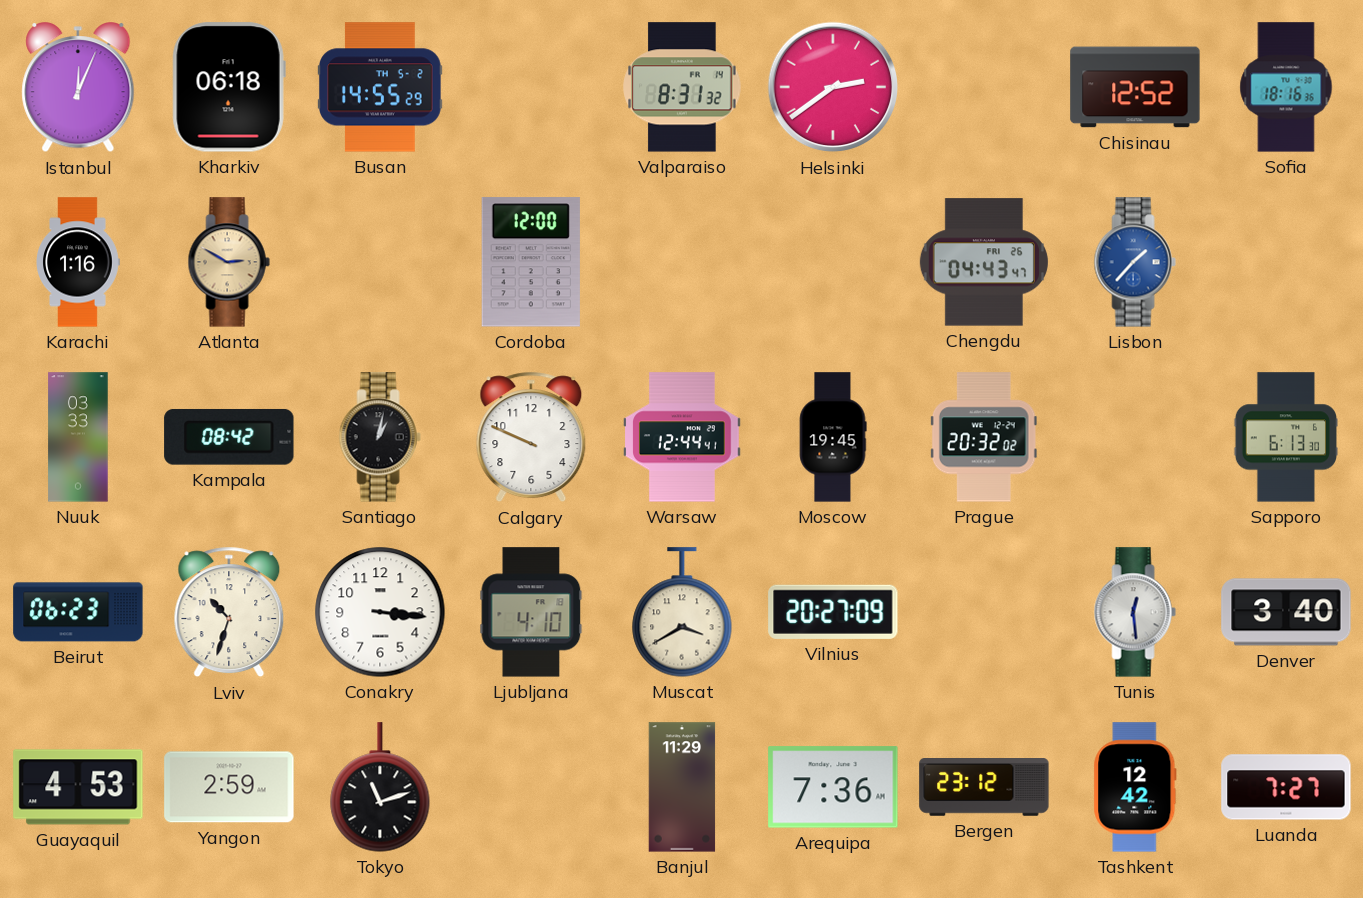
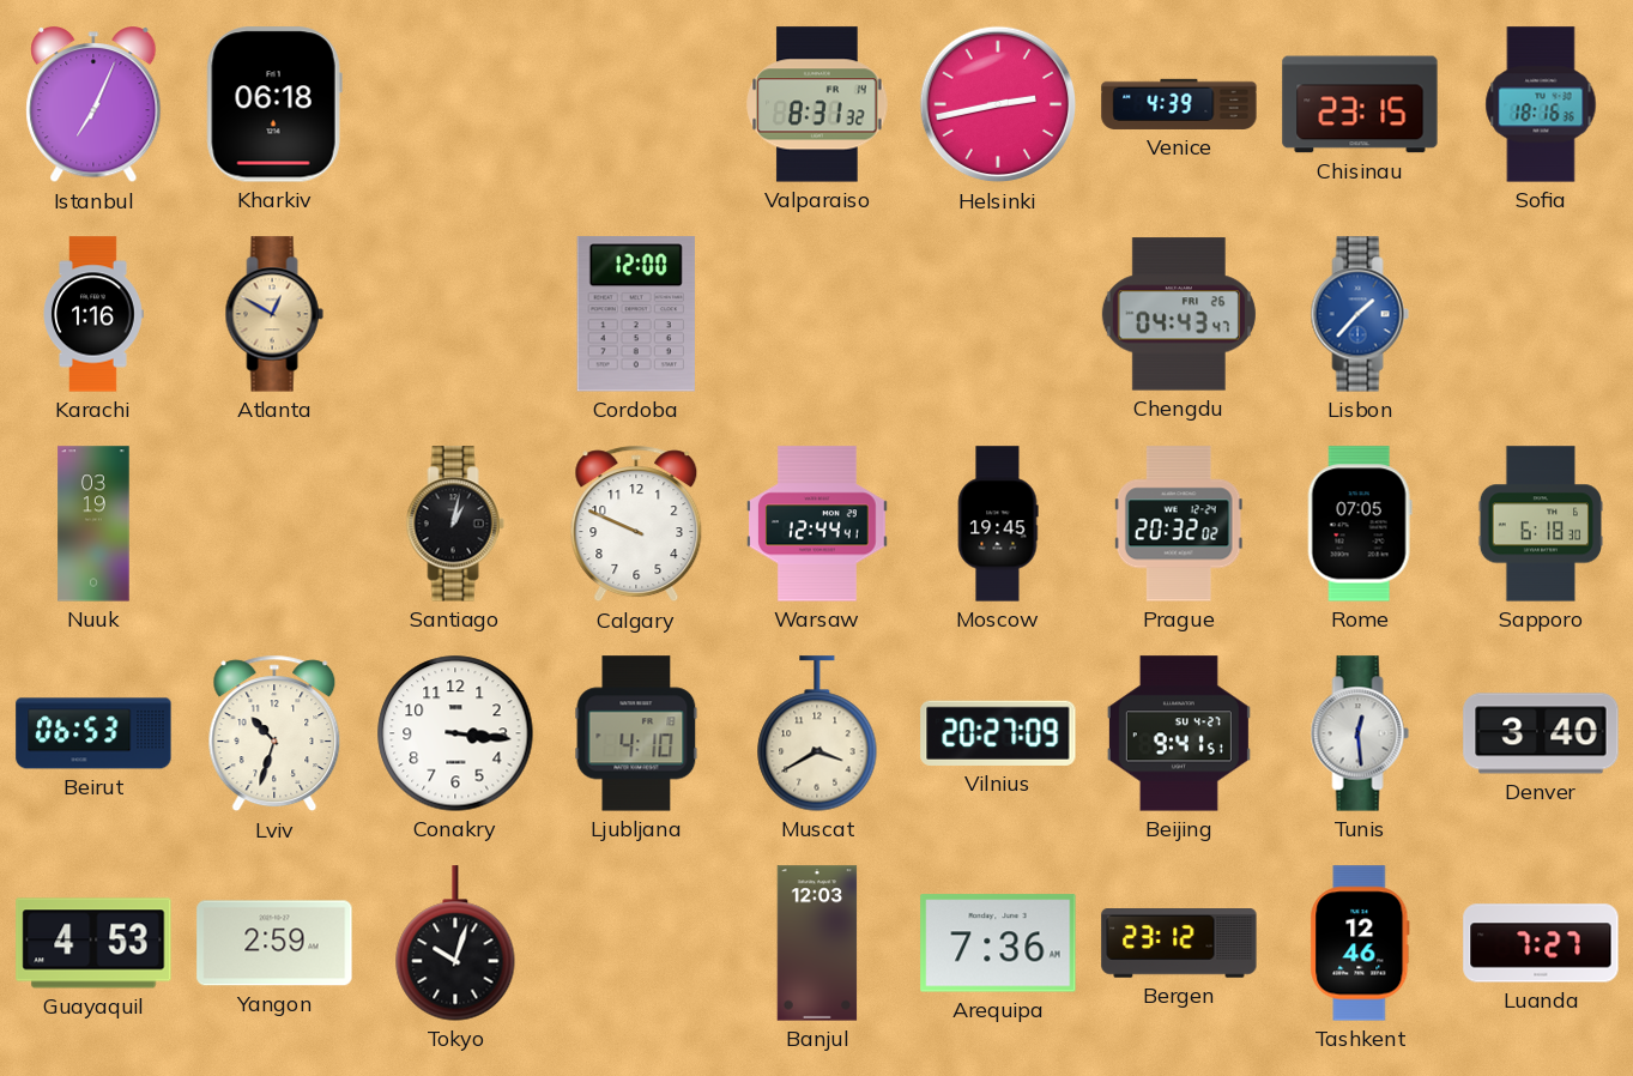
Istanbul: 12:04 -> 7:04 (93, 105)
Busan: 14:55 -> none (381, 87)
Helsinki: 2:39 -> 2:43 (998, 104)
Venice: none -> 4:39 (1179, 104)
Chisinau: 12:52 -> 23:15 (1360, 104)
Atlanta: 2:50 -> 12:50 (274, 314)
Nuuk: 03:33 -> 03:19 (93, 524)
Kampala: 08:42 -> none (229, 437)
Rome: none -> 07:05 (1360, 524)
Sapporo: 6:13 -> 6:18 (1540, 524)
Beirut: 06:23 -> 06:53 (93, 733)
Beijing: none -> 9:41 (1179, 733)
Tokyo: 11:12 -> 10:03 (455, 943)
Banjul: 11:29 -> 12:03 (817, 943)
Tashkent: 12:42 -> 12:46 (1360, 943)
